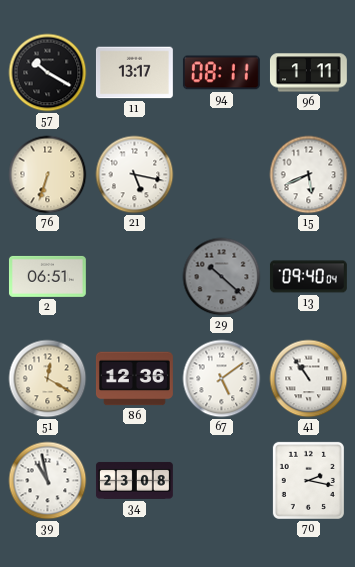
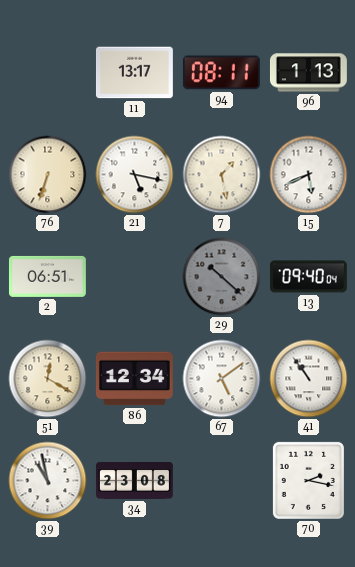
57: 10:20 -> none (48, 73)
96: 1:11 -> 1:13 (308, 73)
7: none -> 1:28 (222, 175)
86: 12:36 -> 12:34 (134, 379)
